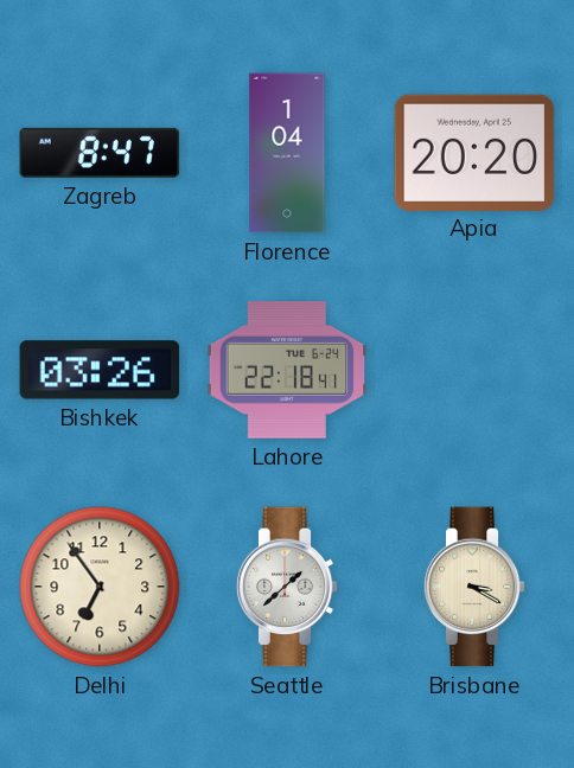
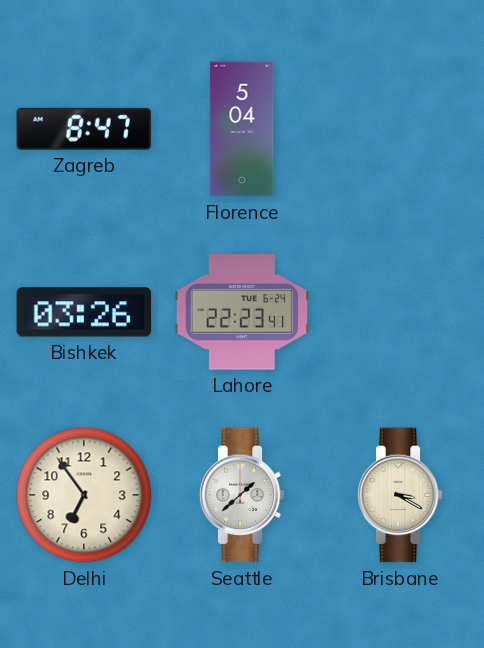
Florence: 1:04 -> 5:04 (242, 129)
Apia: 20:20 -> none (474, 152)
Lahore: 22:18 -> 22:23 (242, 313)
